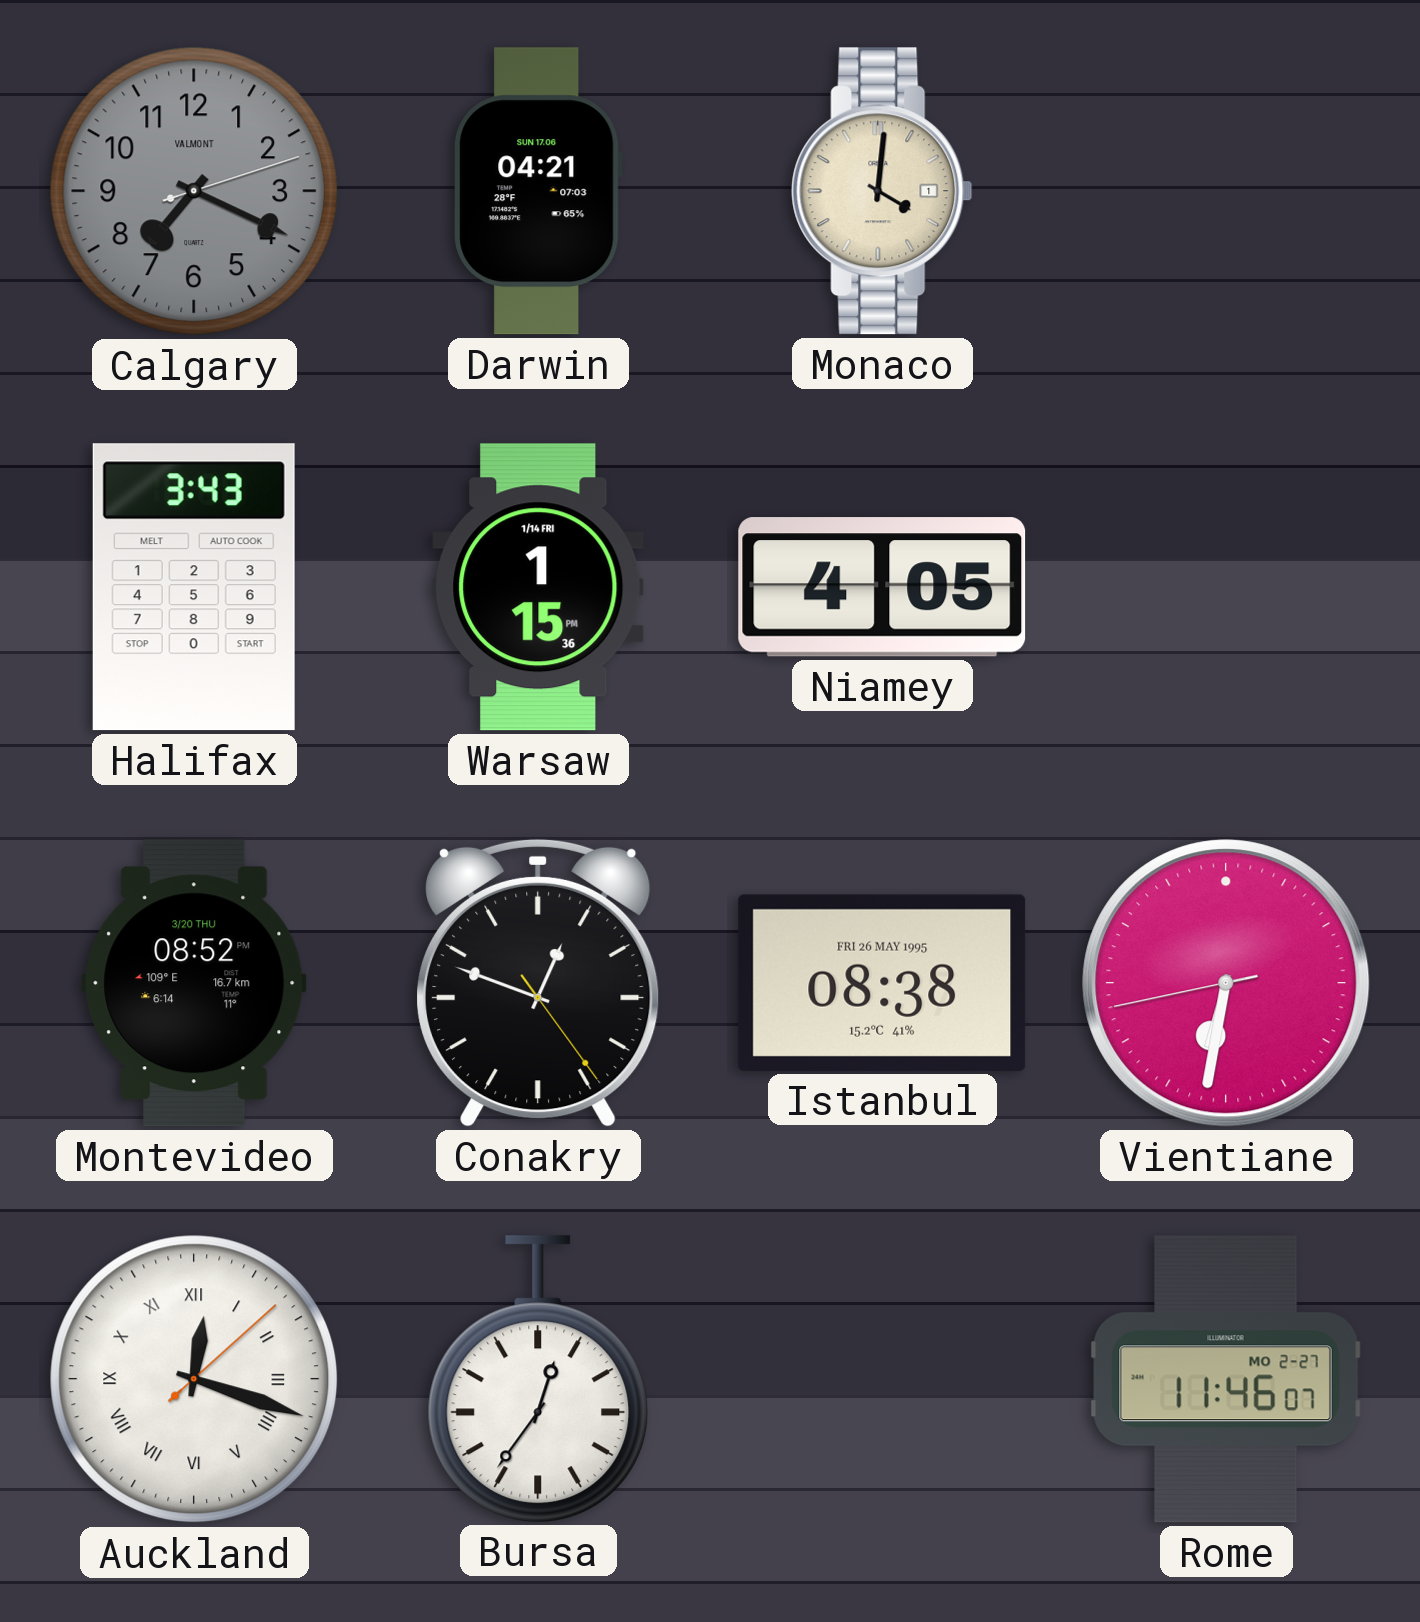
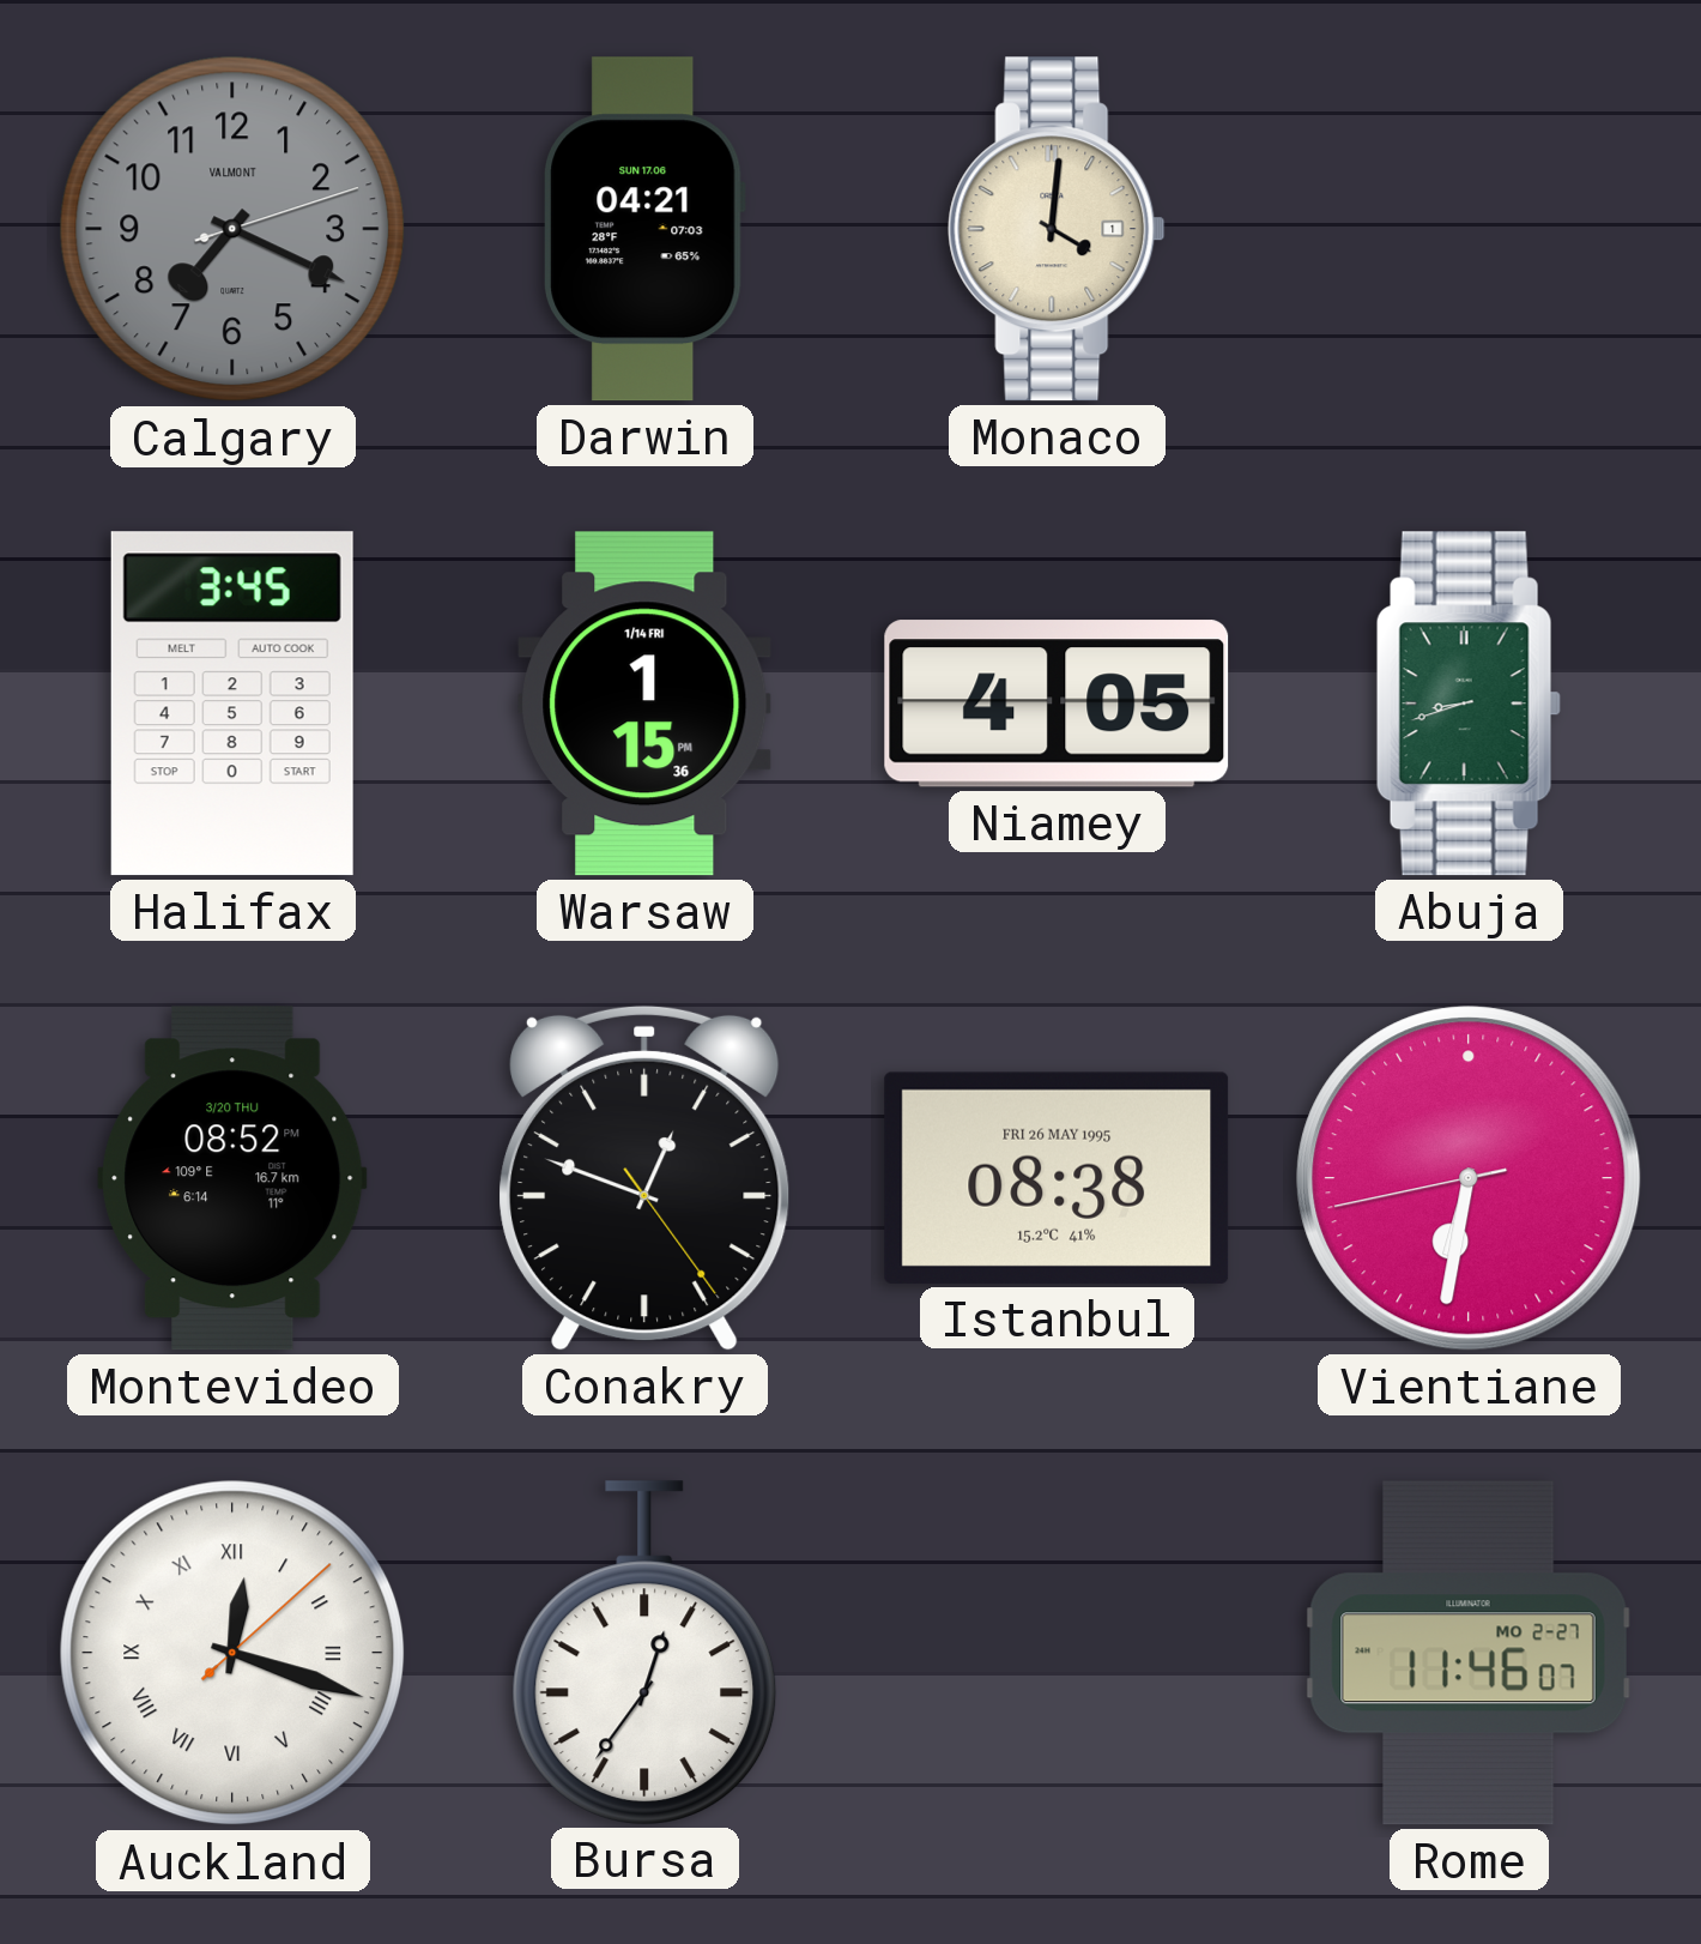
Halifax: 3:43 -> 3:45 (232, 704)
Abuja: none -> 8:42 (1469, 704)
